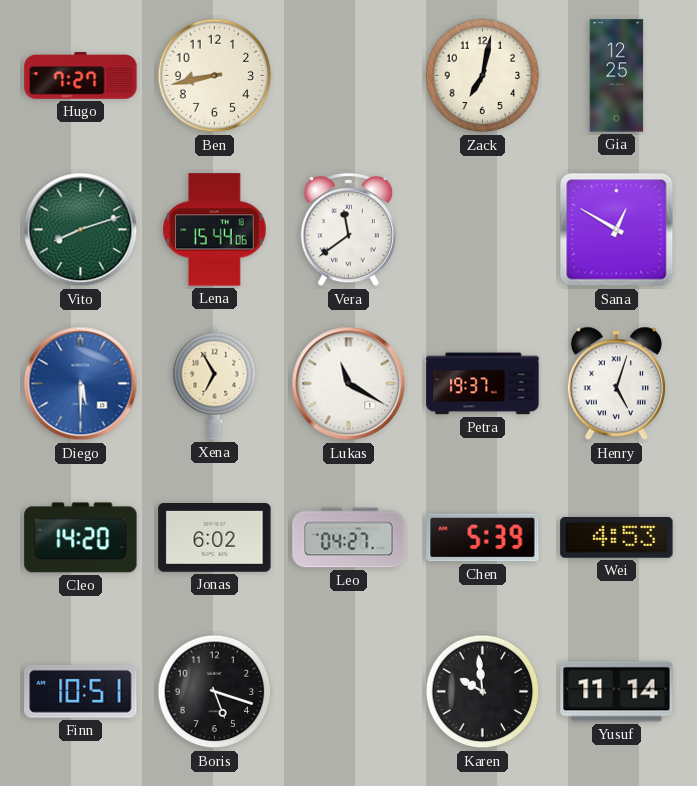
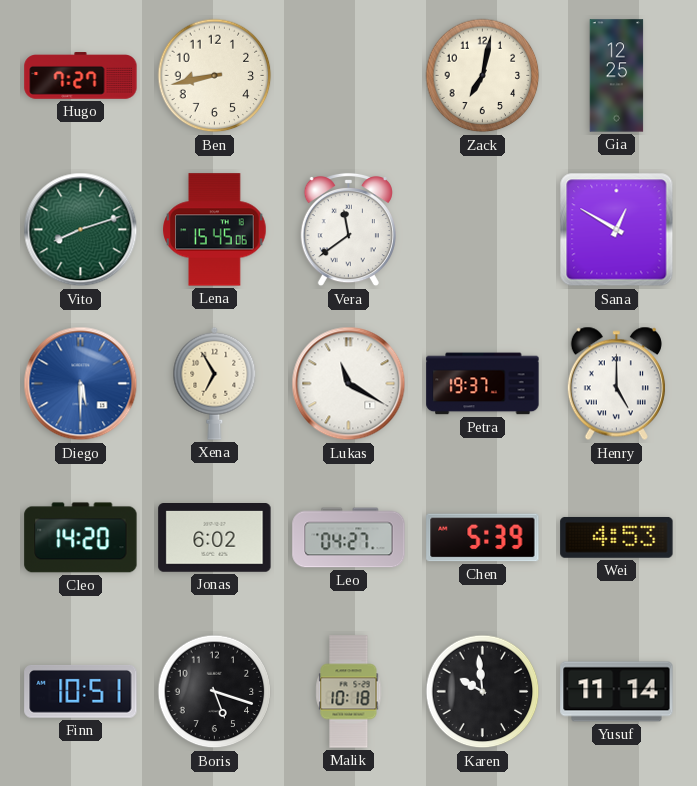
Lena: 15:44 -> 15:45 (215, 230)
Henry: 5:03 -> 5:00 (616, 384)
Malik: none -> 10:18 (349, 692)
